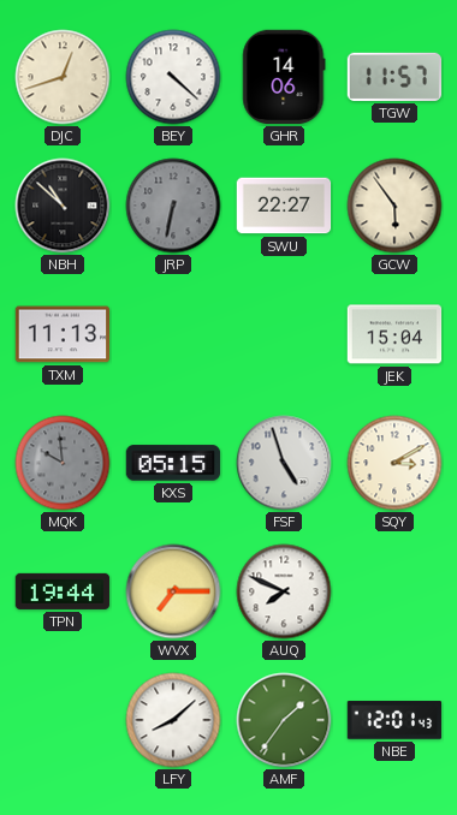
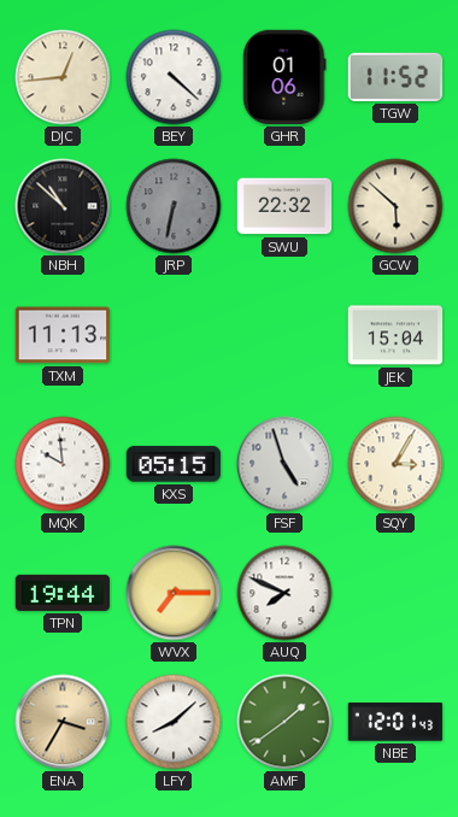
DJC: 12:42 -> 12:44 (63, 77)
GHR: 14:06 -> 01:06 (284, 77)
TGW: 11:57 -> 11:52 (395, 77)
SWU: 22:27 -> 22:32 (284, 206)
GCW: 5:54 -> 5:52 (395, 206)
MQK dial: grey -> white (63, 464)
SQY: 3:10 -> 3:05 (395, 464)
ENA: none -> 3:35 (63, 722)
AMF: 1:36 -> 1:39 (284, 722)
